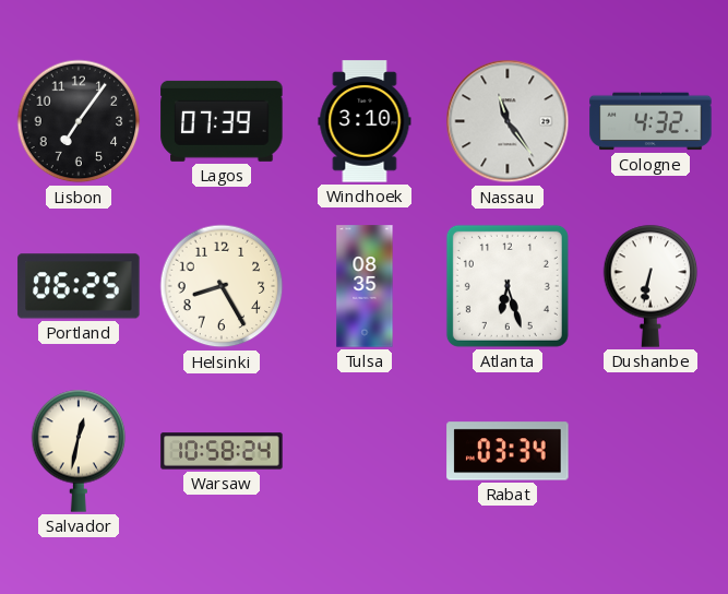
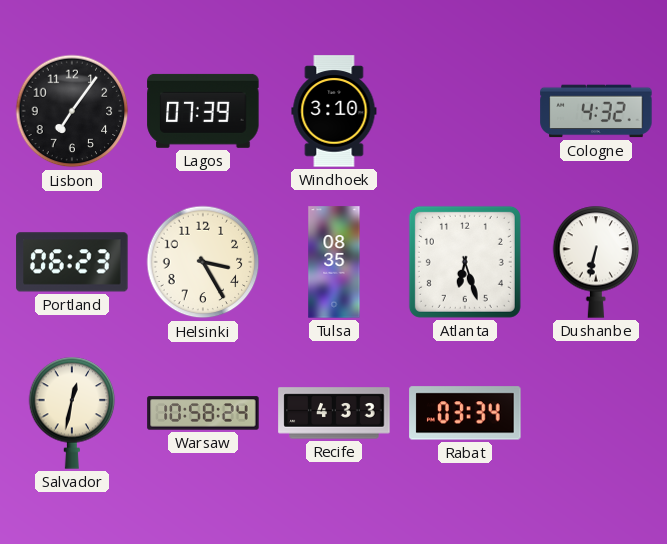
Nassau: 11:24 -> none (508, 121)
Portland: 06:25 -> 06:23 (72, 262)
Helsinki: 8:25 -> 3:25 (203, 262)
Recife: none -> 4:33 (334, 413)
